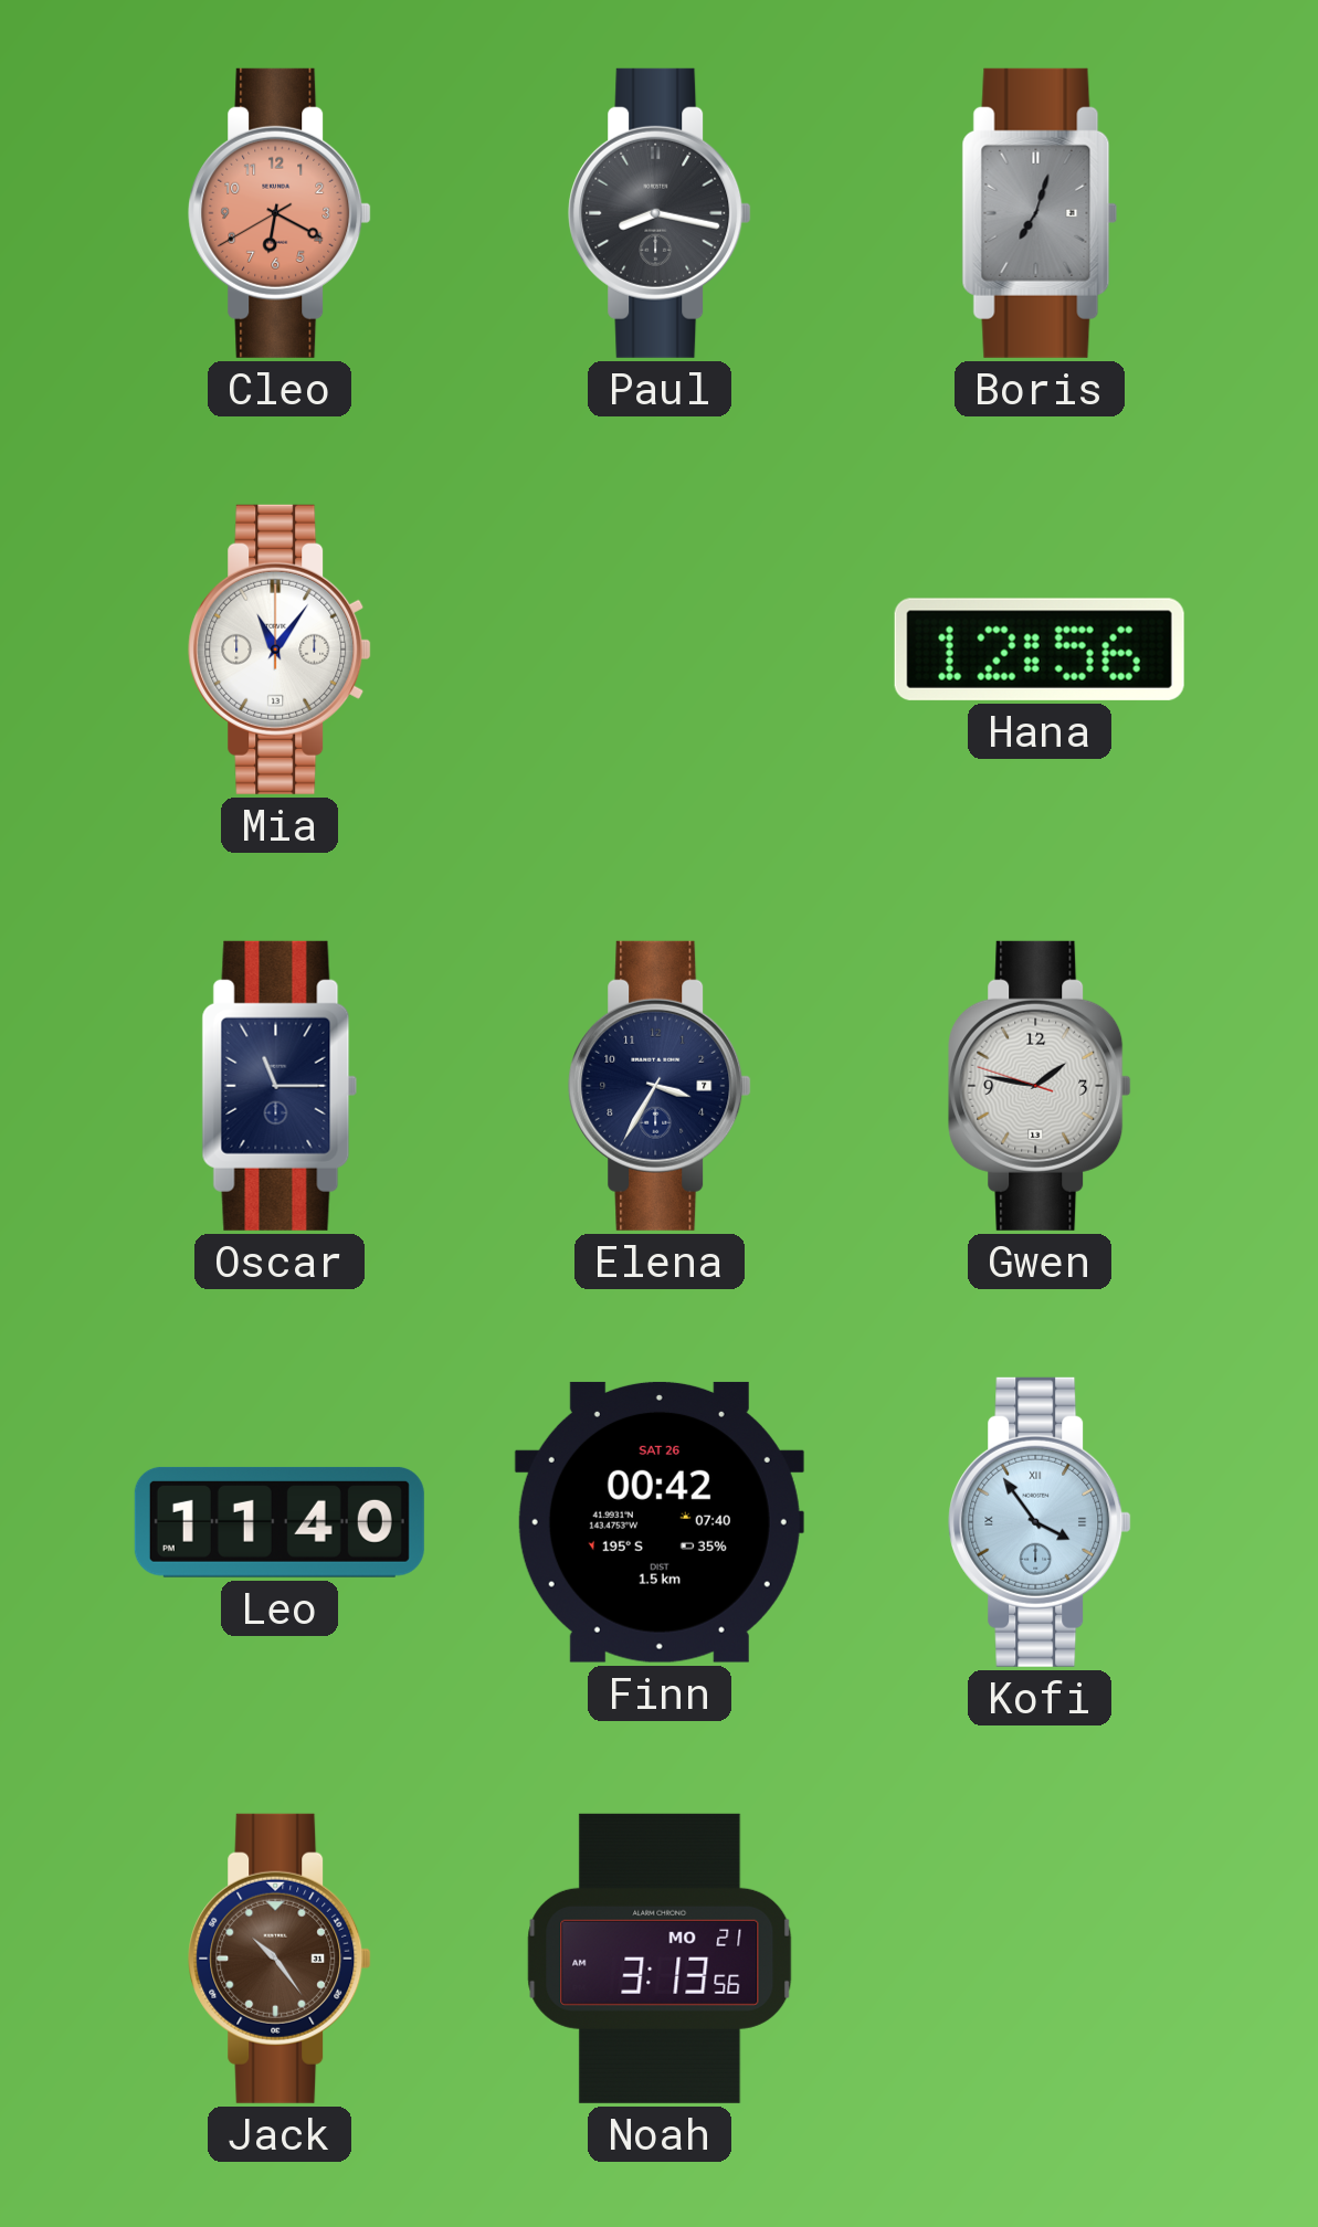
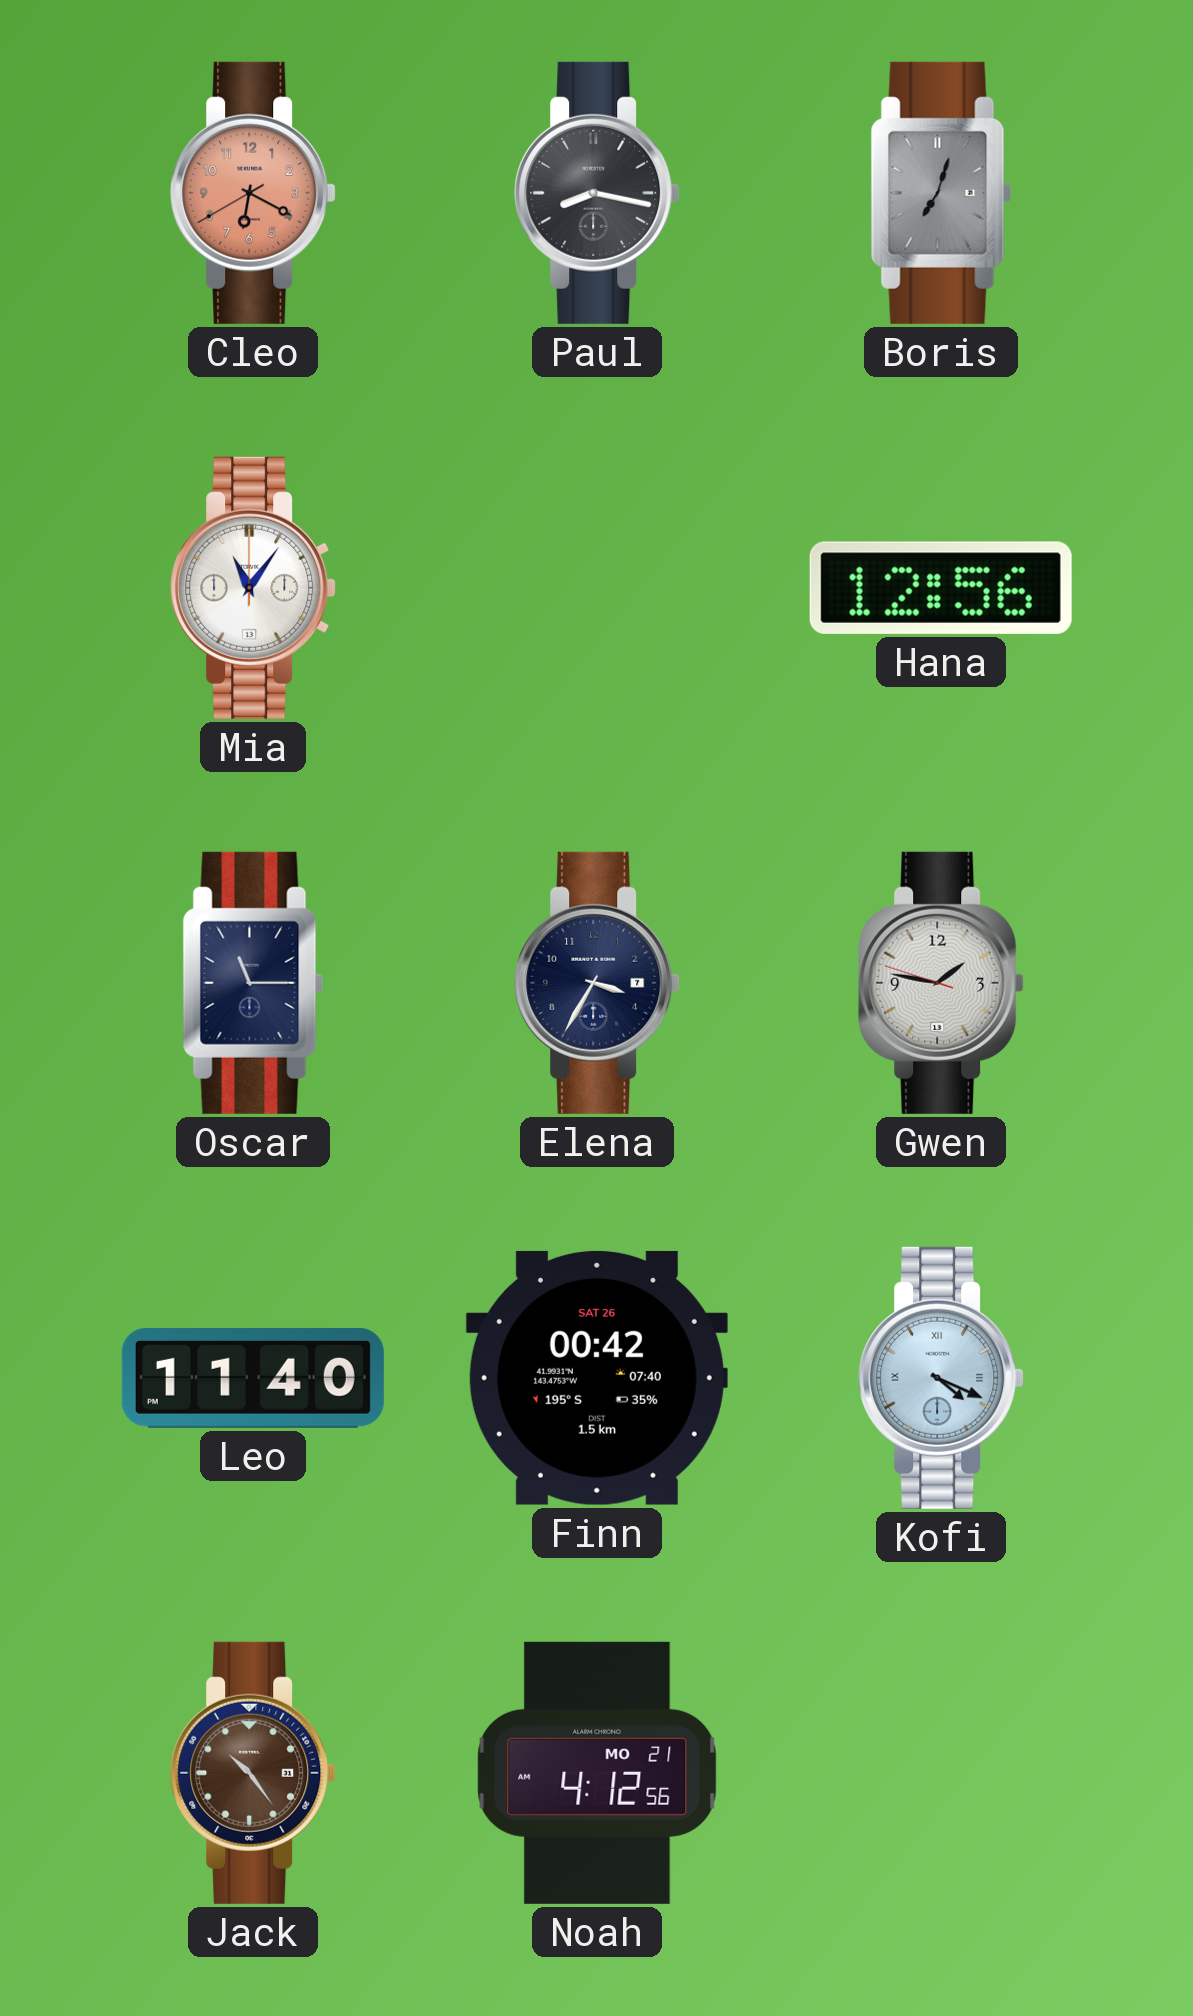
Kofi: 3:54 -> 4:19 (941, 1378)
Noah: 3:13 -> 4:12 (597, 1773)
